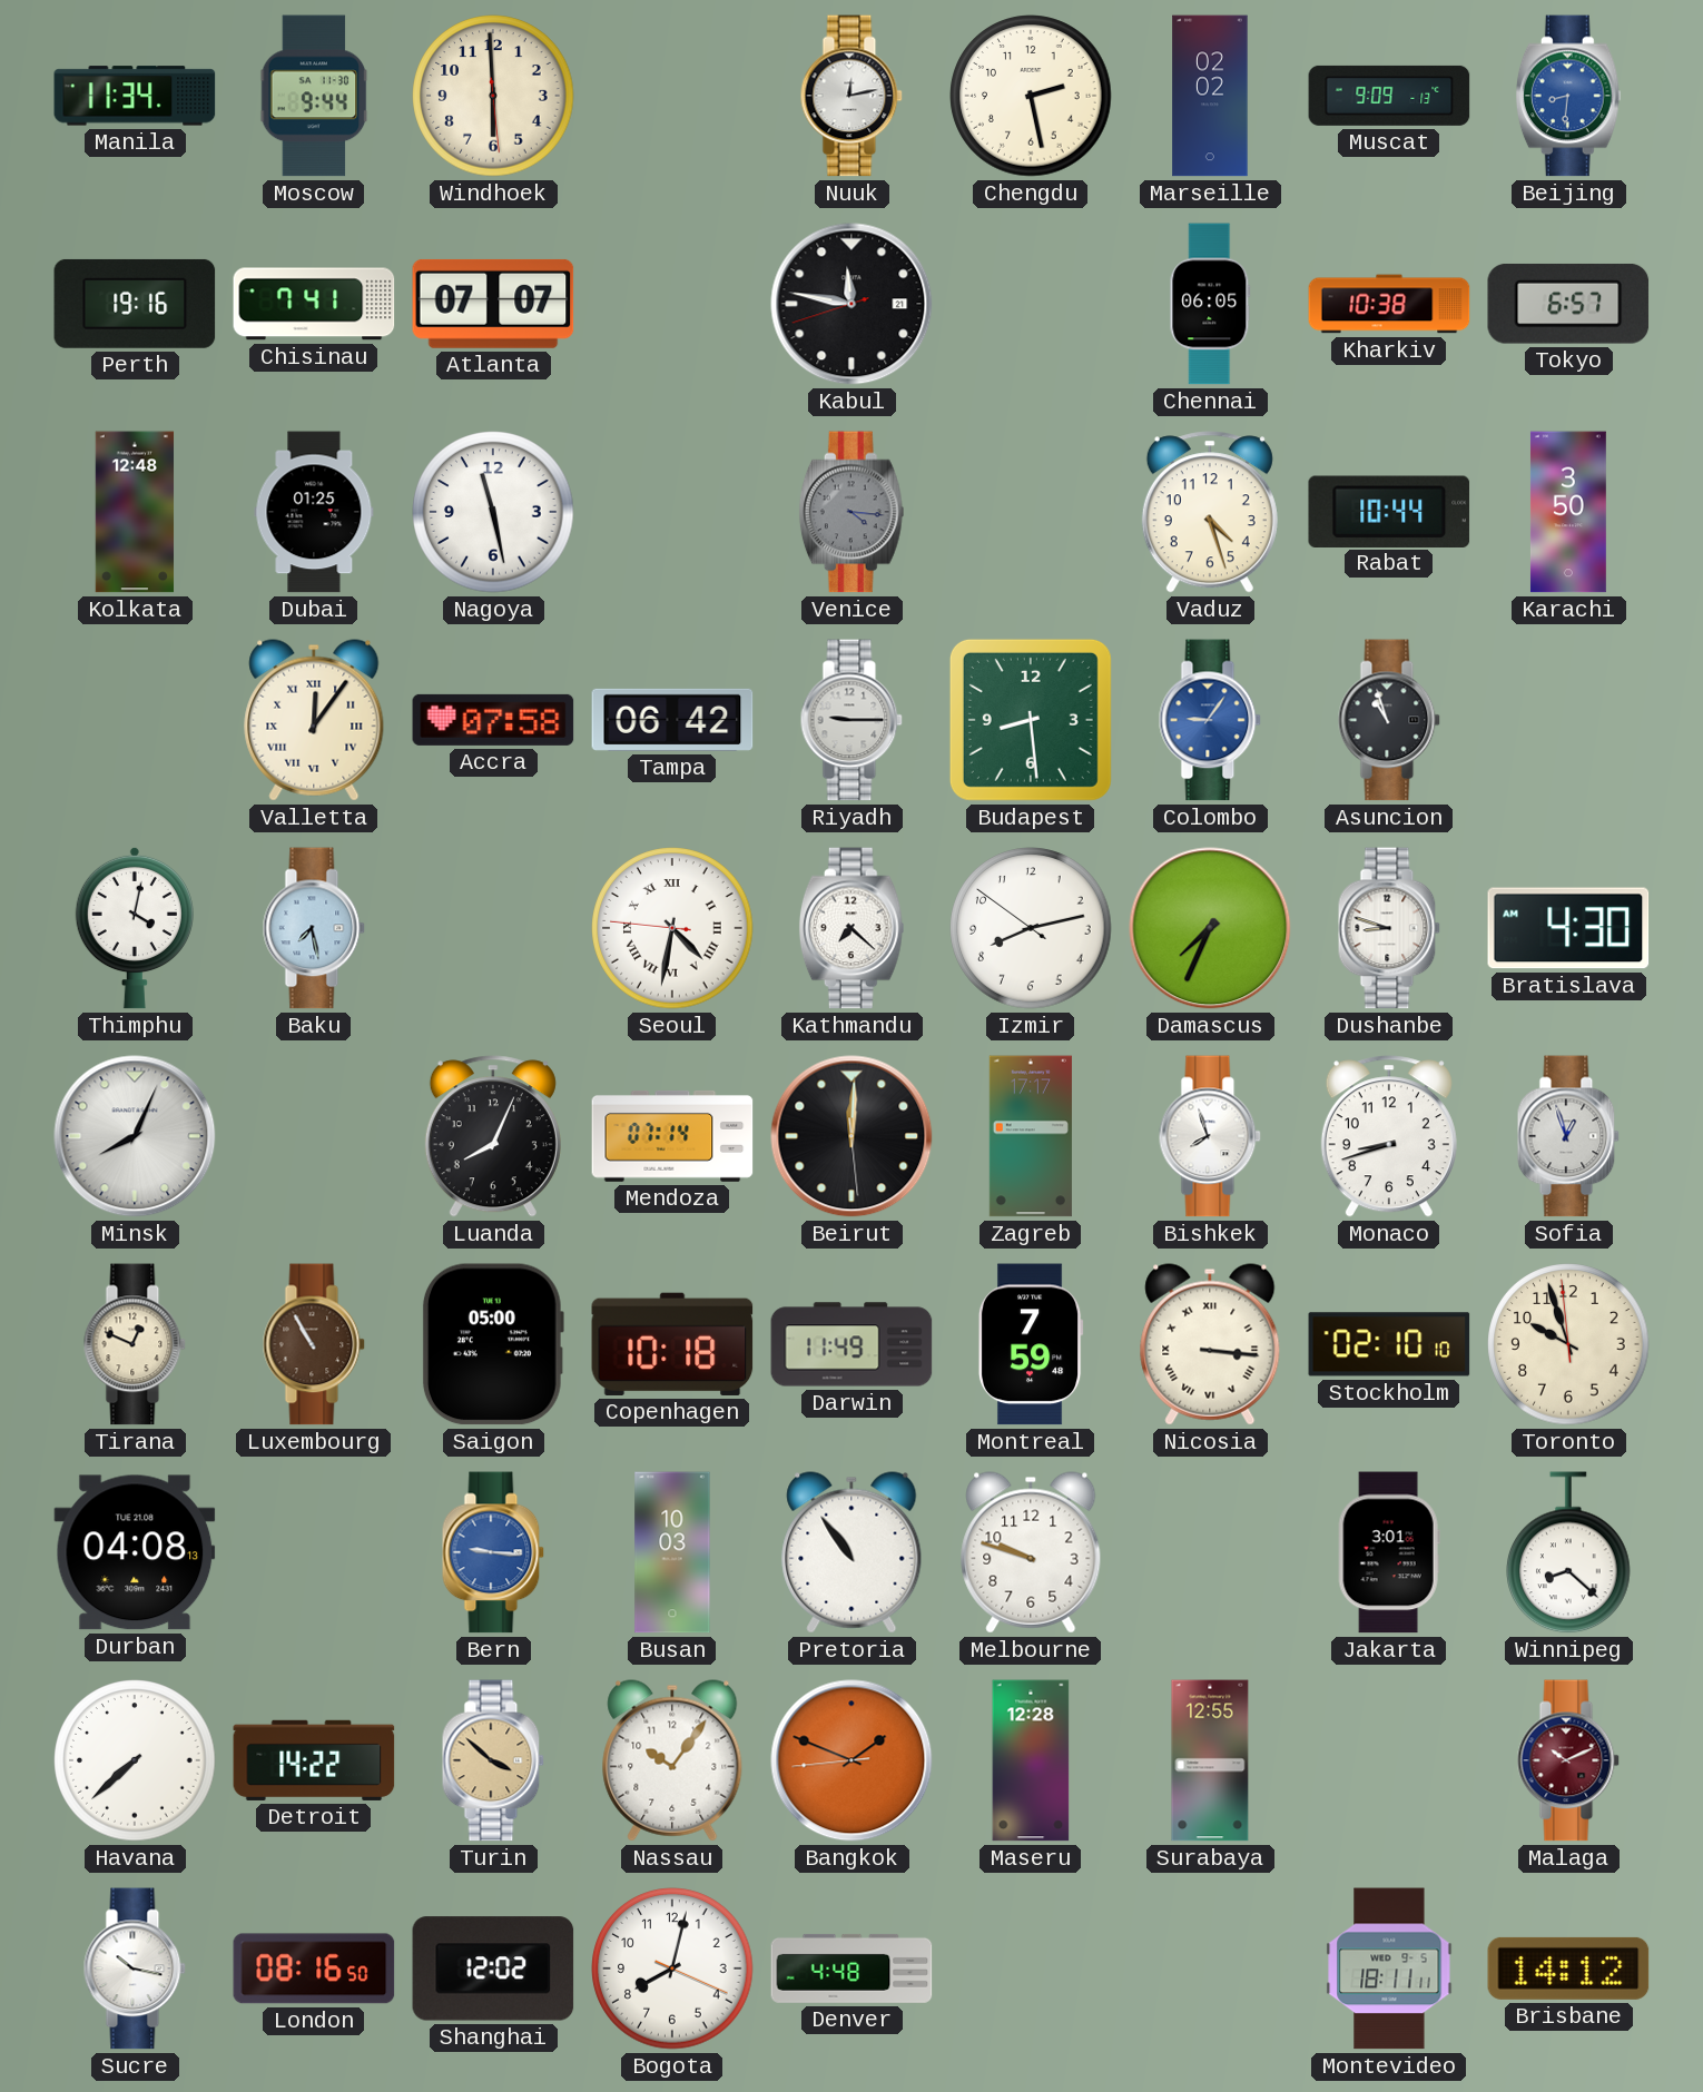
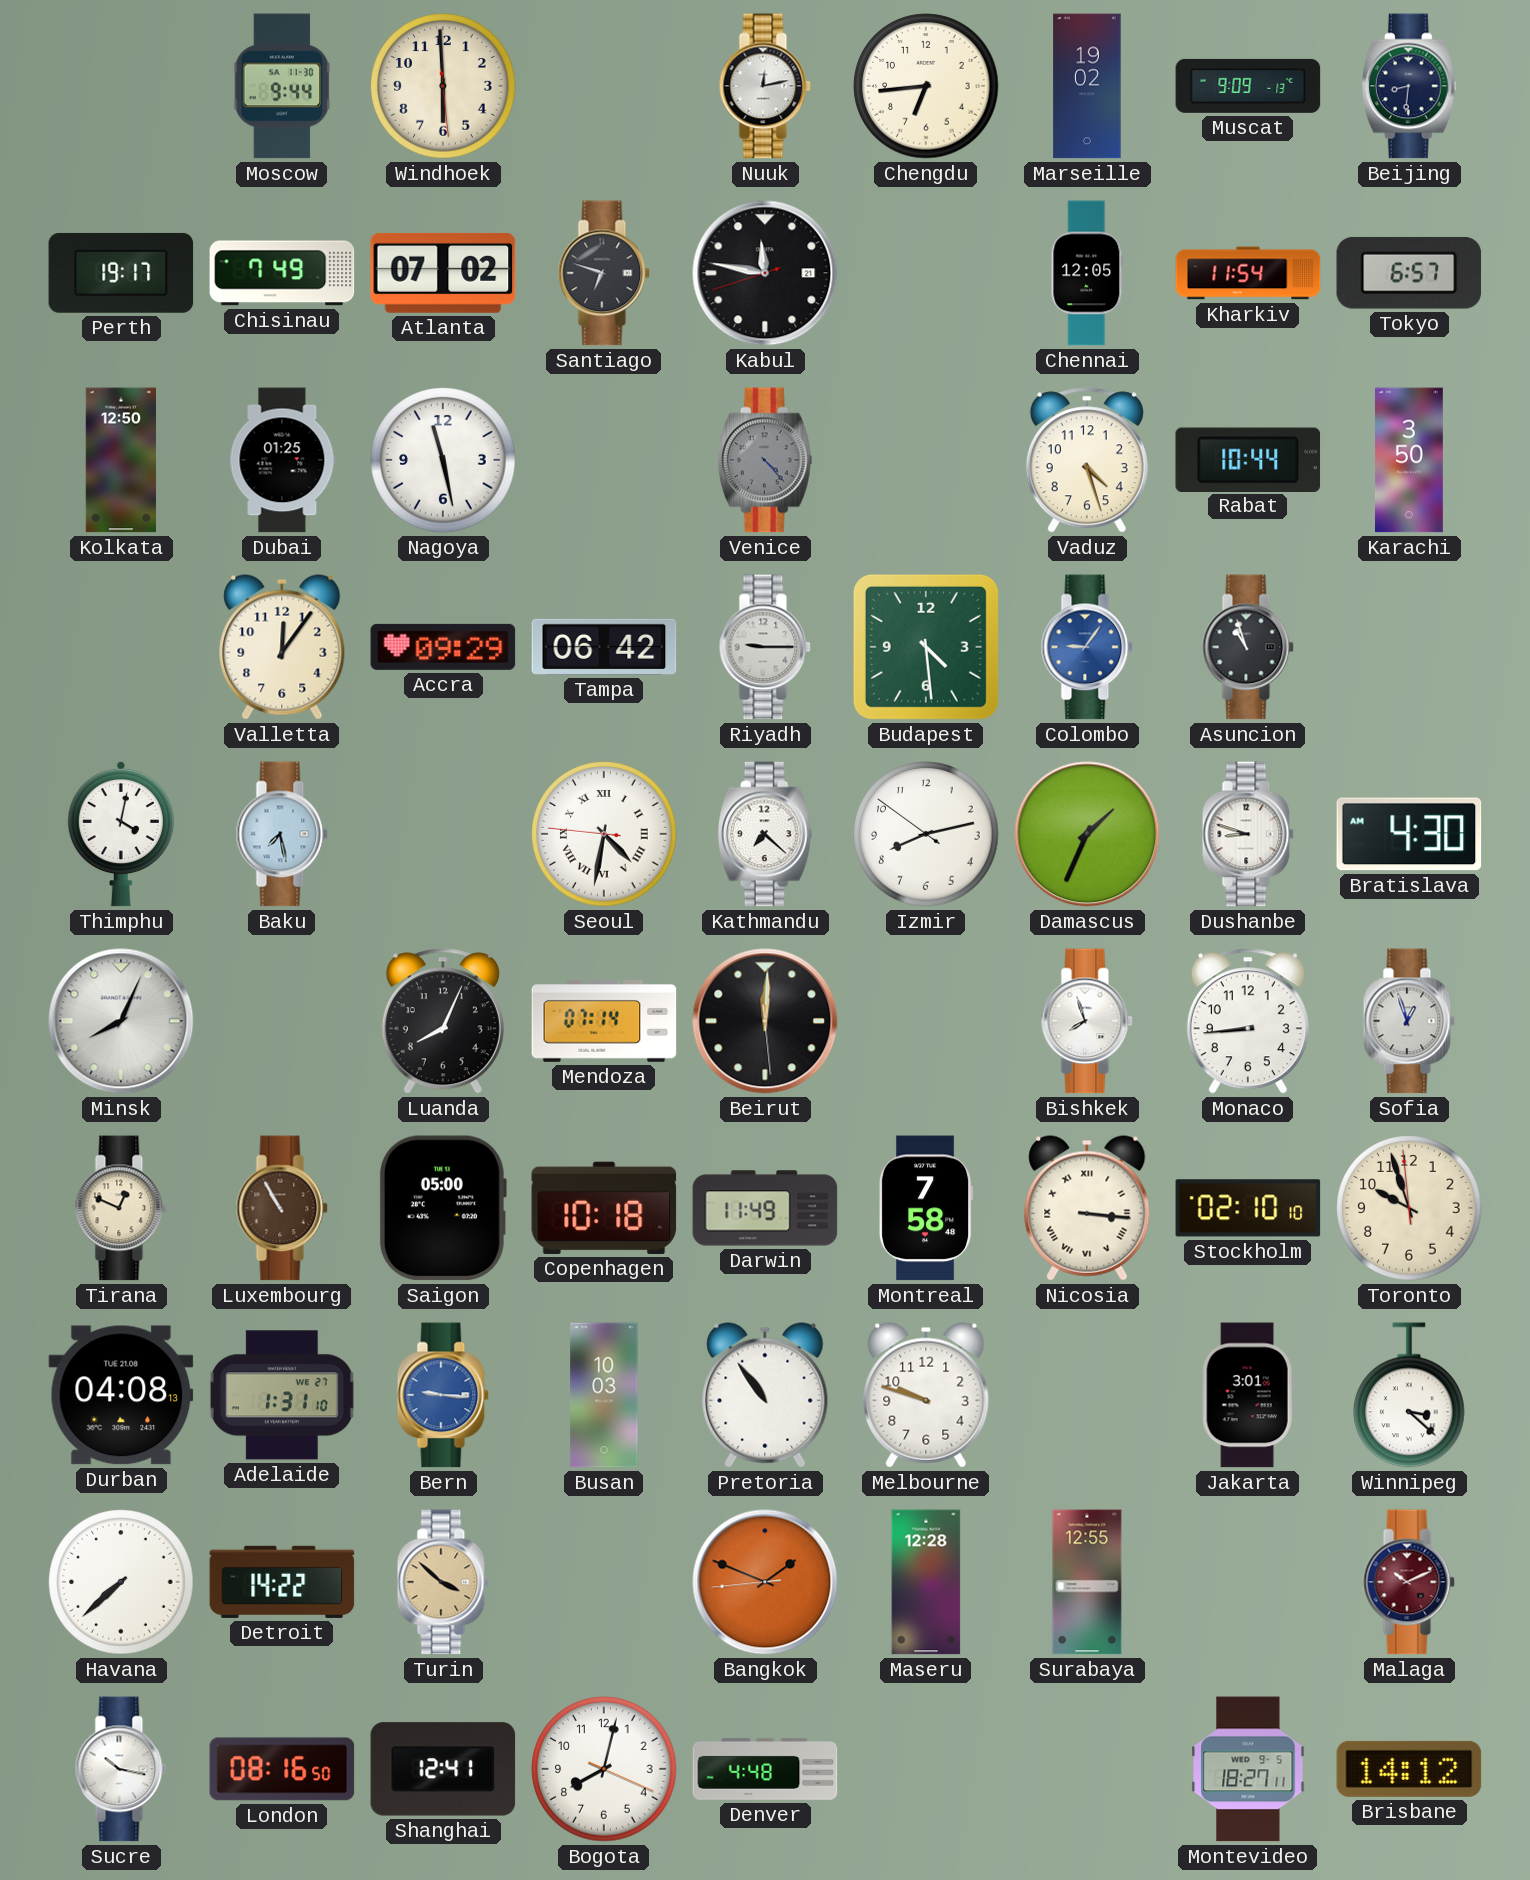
Manila: 11:34 -> none (135, 96)
Chengdu: 2:28 -> 6:44 (926, 86)
Marseille: 02:02 -> 19:02 (1087, 86)
Beijing dial: blue -> navy (1409, 86)
Perth: 19:16 -> 19:17 (121, 273)
Chisinau: 7:41 -> 7:49 (282, 273)
Atlanta: 07:07 -> 07:02 (443, 273)
Santiago: none -> 6:48 (604, 273)
Chennai: 06:05 -> 12:05 (1087, 273)
Kharkiv: 10:38 -> 11:54 (1248, 273)
Kolkata: 12:48 -> 12:50 (121, 460)
Venice: 4:16 -> 4:23 (765, 460)
Valletta numerals: Roman -> Arabic (282, 647)
Accra: 07:58 -> 09:29 (443, 647)
Budapest: 8:29 -> 4:29 (926, 647)
Damascus: 7:34 -> 1:34 (1087, 834)
Zagreb: 17:17 -> none (1031, 1136)
Monaco: 8:42 -> 8:44 (1248, 1021)
Montreal: 7:59 -> 7:58 (926, 1208)
Adelaide: none -> 1:31 (282, 1395)
Winnipeg: 8:22 -> 3:22 (1409, 1395)
Nassau: 10:06 -> none (672, 1760)
Shanghai: 12:02 -> 12:41 (443, 1769)
Montevideo: 18:11 -> 18:27 (1248, 1769)
